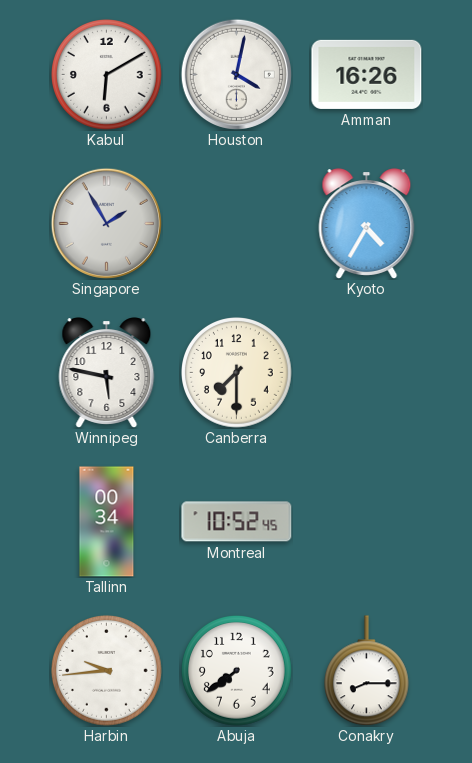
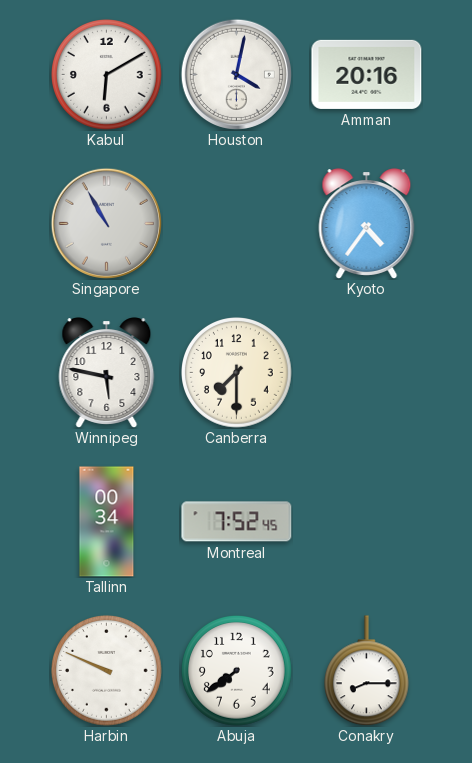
Amman: 16:26 -> 20:16 (367, 74)
Singapore: 1:55 -> 10:55 (106, 223)
Kyoto: 4:35 -> 4:36 (367, 224)
Montreal: 10:52 -> 7:52 (237, 522)
Harbin: 9:44 -> 9:49 (107, 671)
